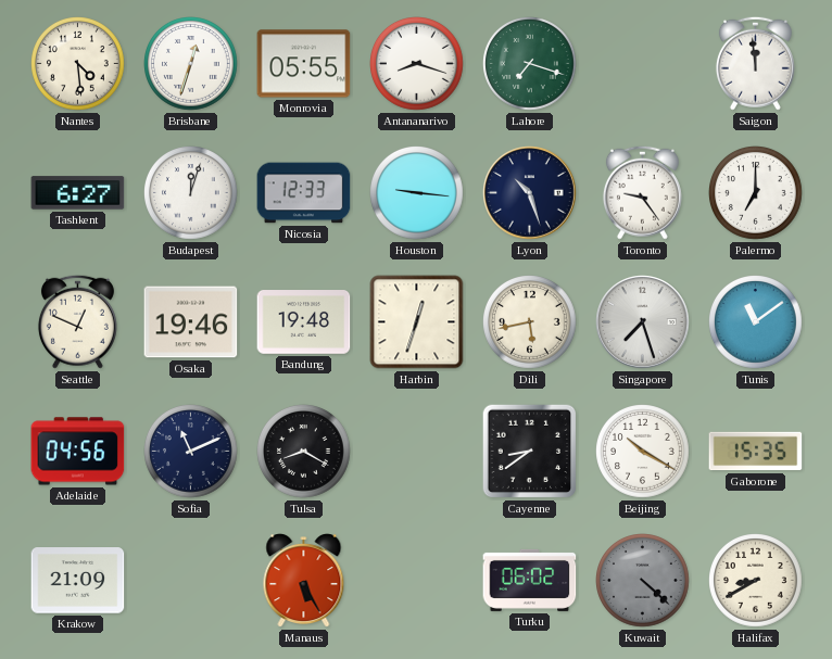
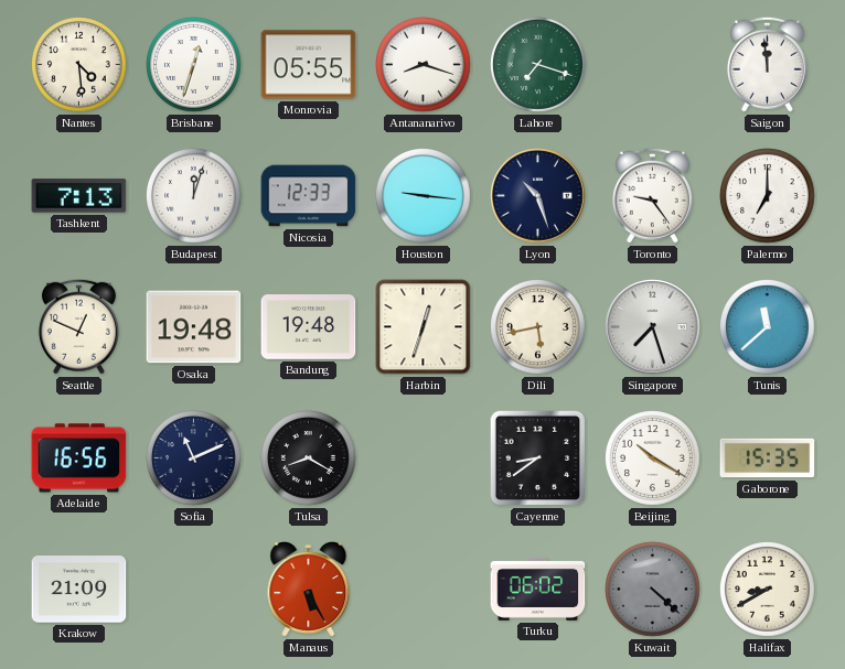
Tashkent: 6:27 -> 7:13 (79, 196)
Osaka: 19:46 -> 19:48 (194, 327)
Tunis: 11:09 -> 11:38 (768, 327)
Adelaide: 04:56 -> 16:56 (79, 458)
